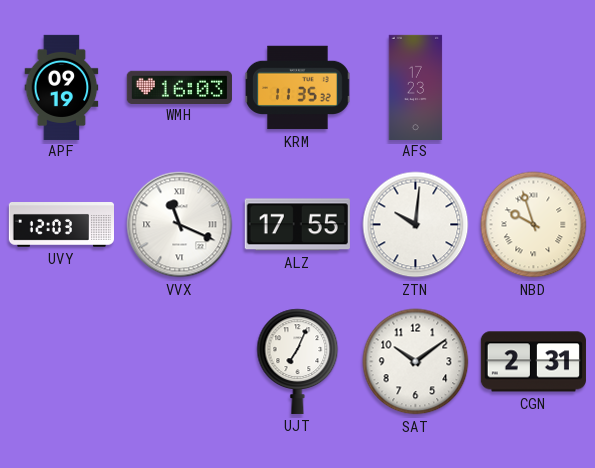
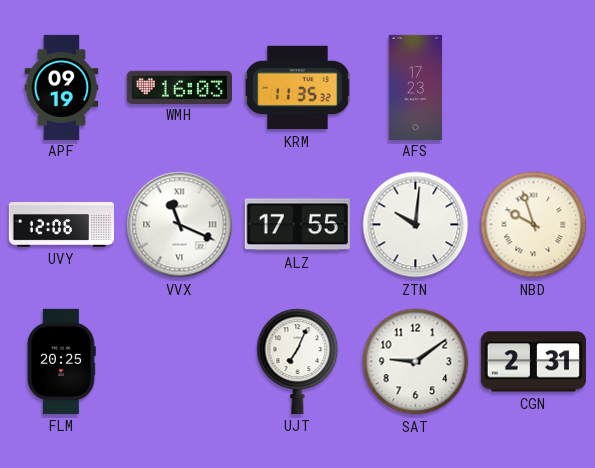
UVY: 12:03 -> 12:06 (61, 225)
FLM: none -> 20:25 (61, 361)
SAT: 10:09 -> 9:09 (416, 362)
